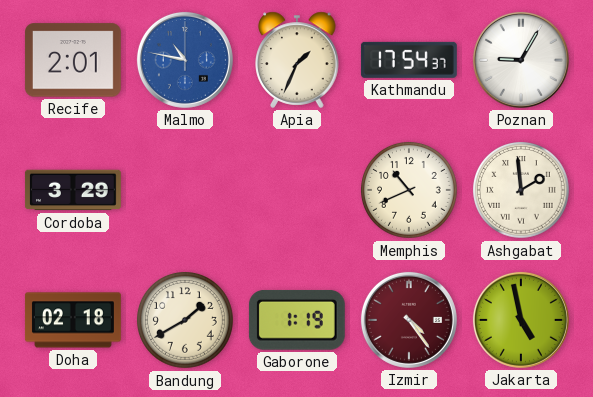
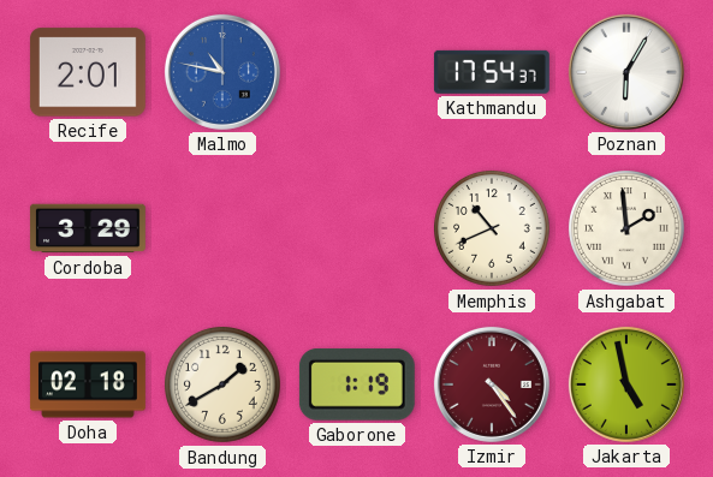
Apia: 1:34 -> none (297, 60)
Poznan: 9:05 -> 6:05 (626, 72)
